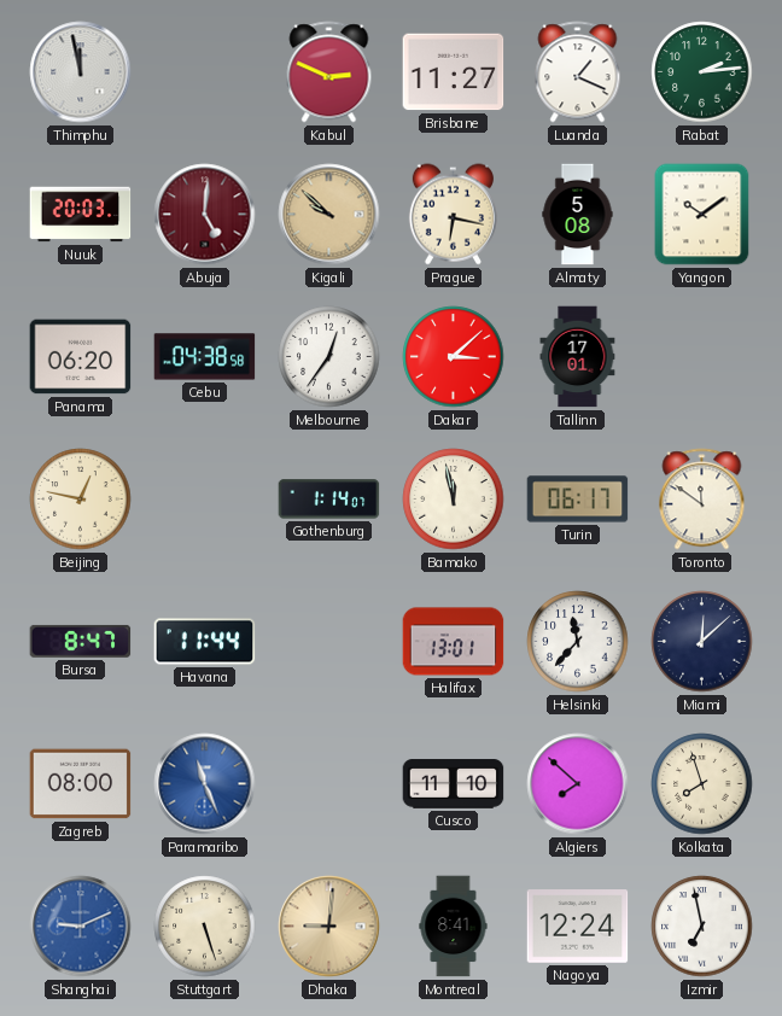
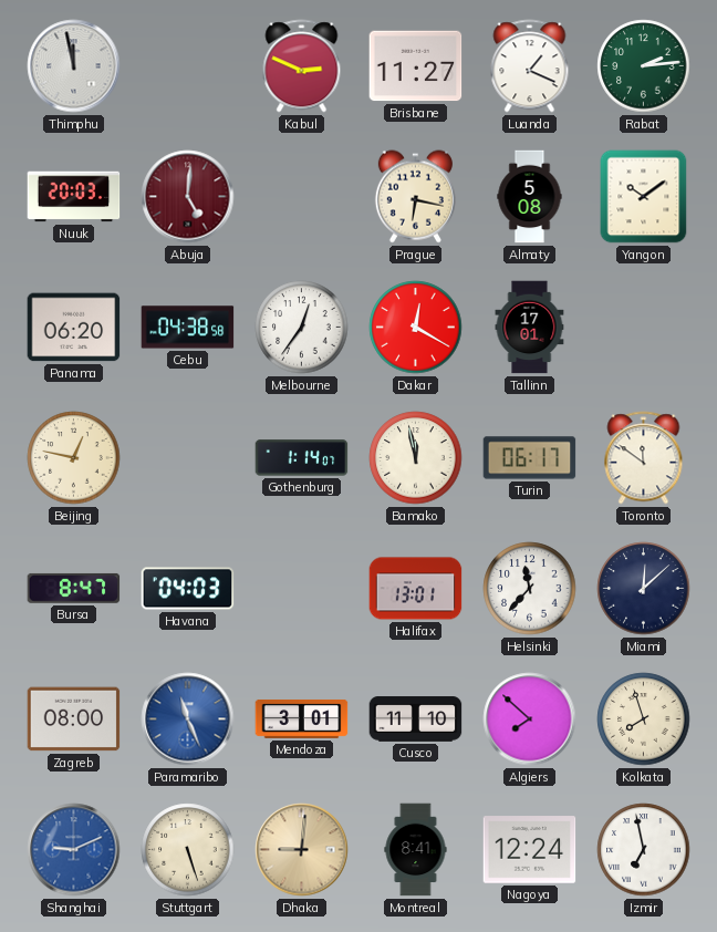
Kigali: 9:52 -> none (329, 215)
Dakar: 3:08 -> 12:20 (416, 328)
Havana: 11:44 -> 04:03 (188, 589)
Mendoza: none -> 3:01 (302, 718)
